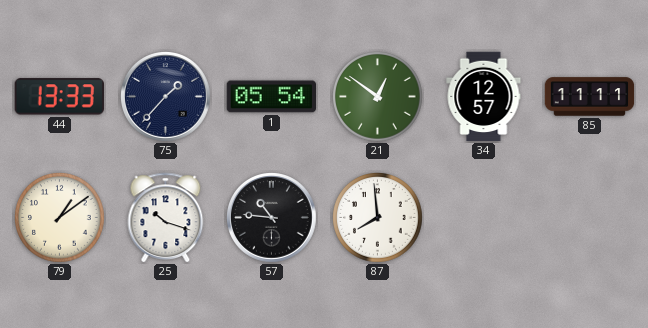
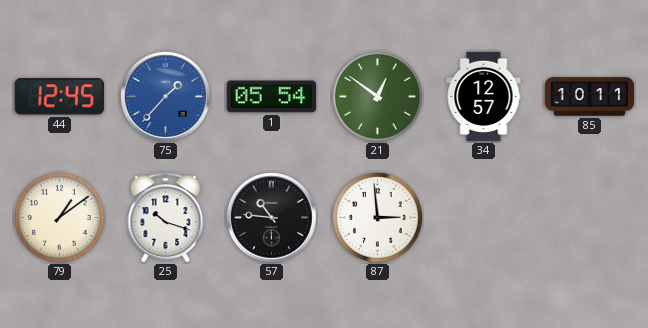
44: 13:33 -> 12:45 (59, 97)
75 dial: navy -> blue (166, 97)
85: 11:11 -> 10:11 (590, 97)
87: 7:59 -> 2:59 (378, 218)
